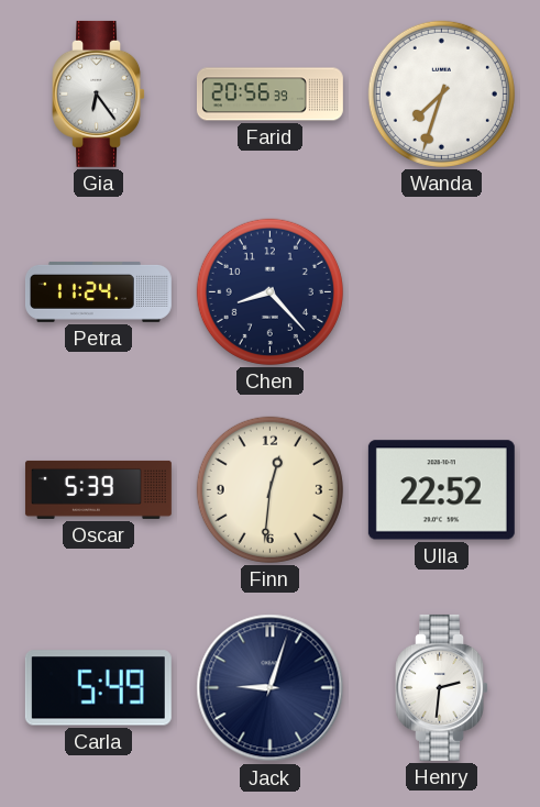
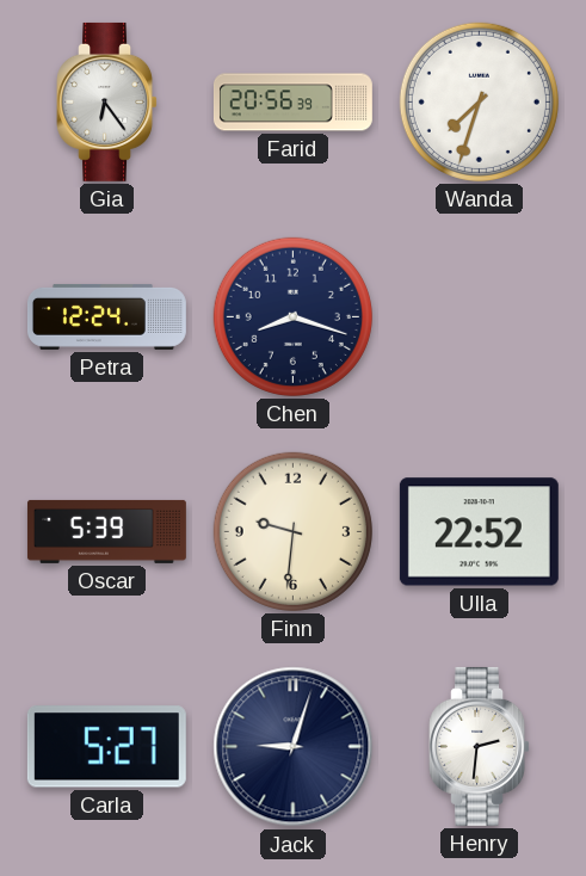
Petra: 11:24 -> 12:24 (106, 316)
Chen: 8:23 -> 8:18 (292, 316)
Finn: 12:31 -> 9:31 (292, 531)
Carla: 5:49 -> 5:27 (106, 747)
